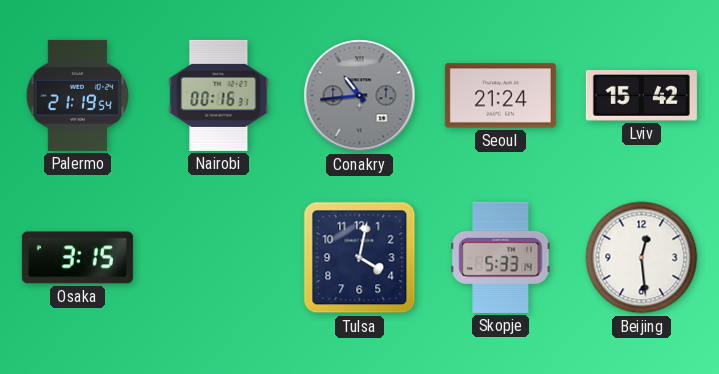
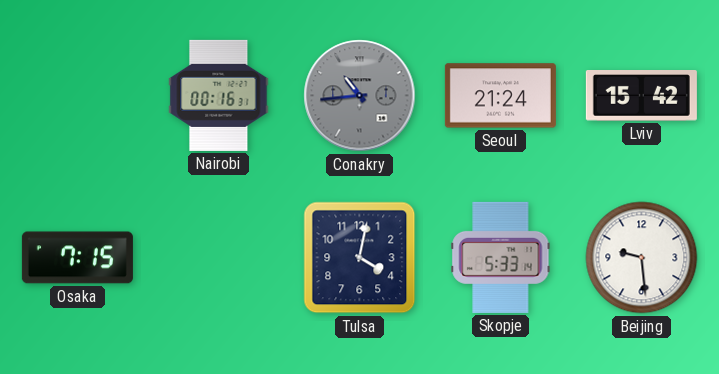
Palermo: 21:19 -> none (77, 95)
Osaka: 3:15 -> 7:15 (77, 258)
Beijing: 12:29 -> 9:29 (642, 258)
